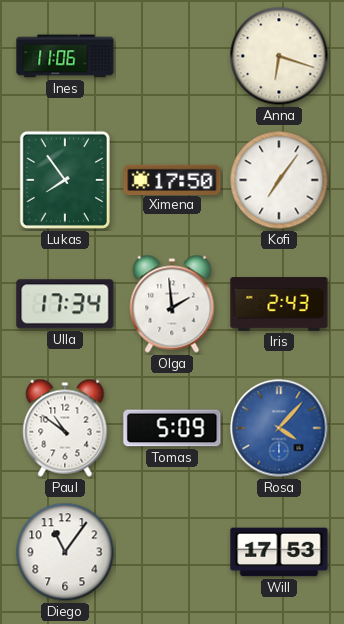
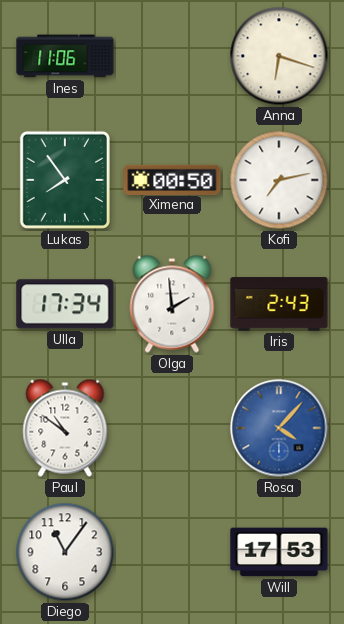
Ximena: 17:50 -> 00:50 (172, 179)
Kofi: 7:06 -> 7:13 (279, 180)
Tomas: 5:09 -> none (172, 428)
